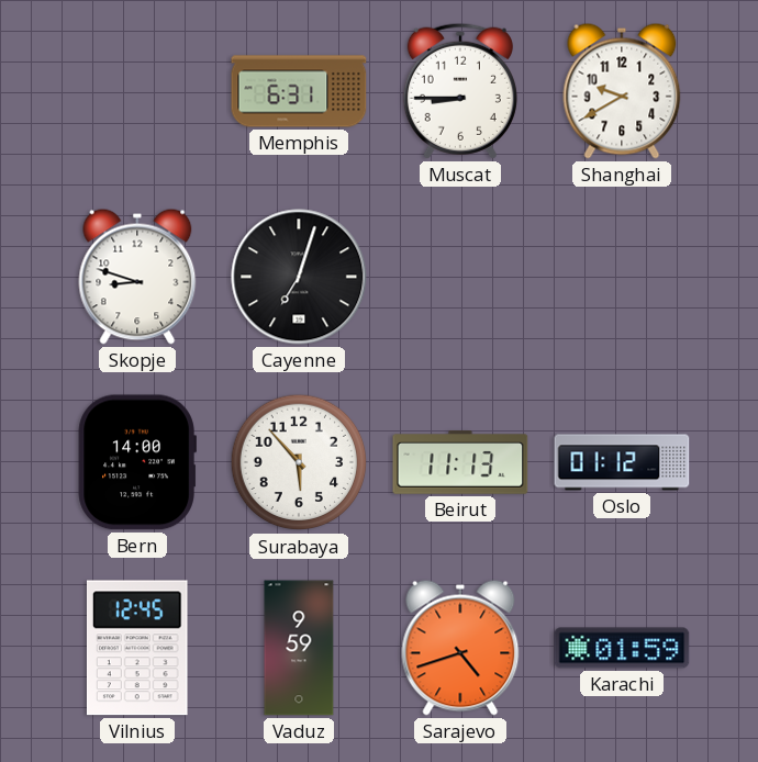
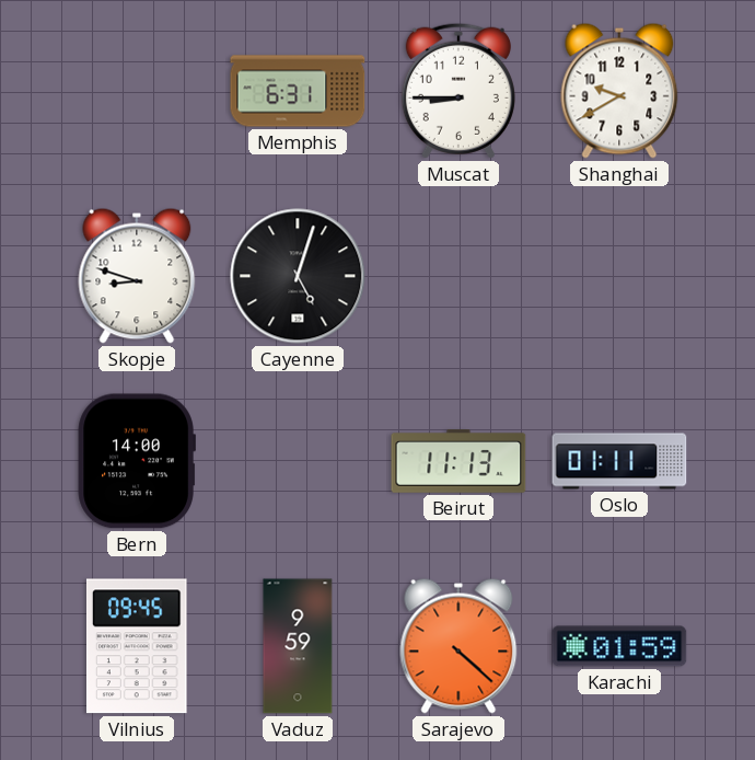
Cayenne: 7:03 -> 5:03 (298, 276)
Surabaya: 5:53 -> none (299, 462)
Oslo: 01:12 -> 01:11 (619, 461)
Vilnius: 12:45 -> 09:45 (138, 646)
Sarajevo: 4:42 -> 4:22 (458, 646)
